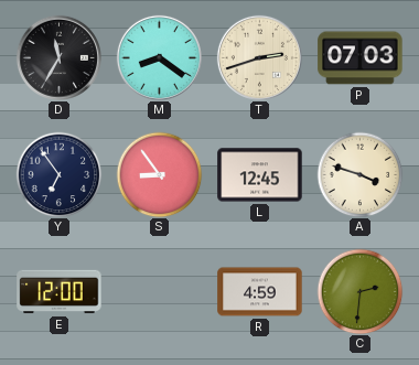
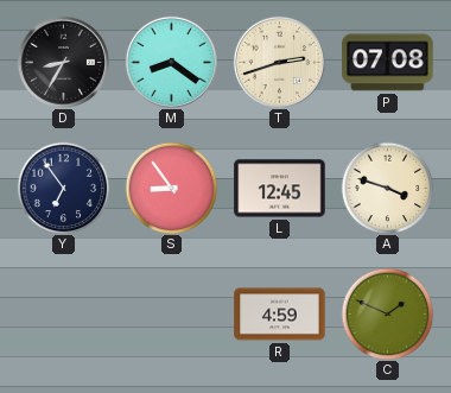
D: 11:35 -> 8:35 (63, 62)
P: 07:03 -> 07:08 (388, 63)
E: 12:00 -> none (60, 292)
C: 2:31 -> 1:49 (387, 313)
